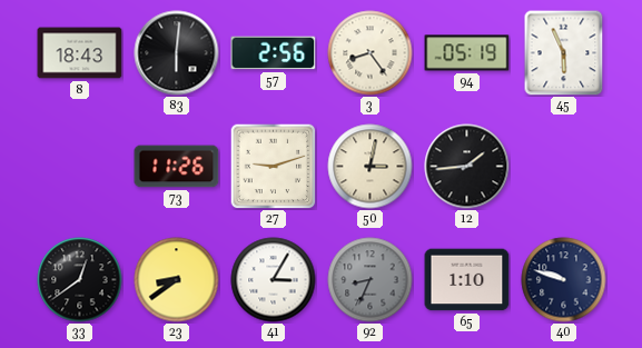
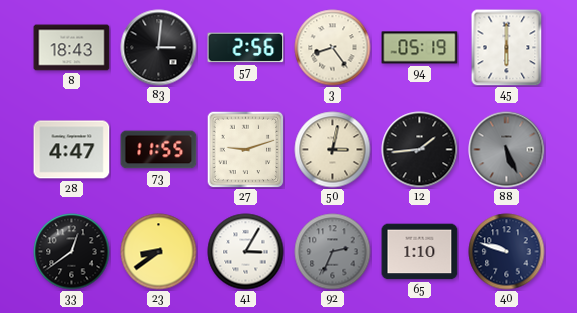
83: 6:01 -> 3:01 (159, 48)
45: 5:56 -> 6:00 (507, 47)
28: none -> 4:47 (72, 150)
73: 11:26 -> 11:55 (159, 150)
88: none -> 5:26 (507, 150)
92: 8:34 -> 2:34 (333, 252)
